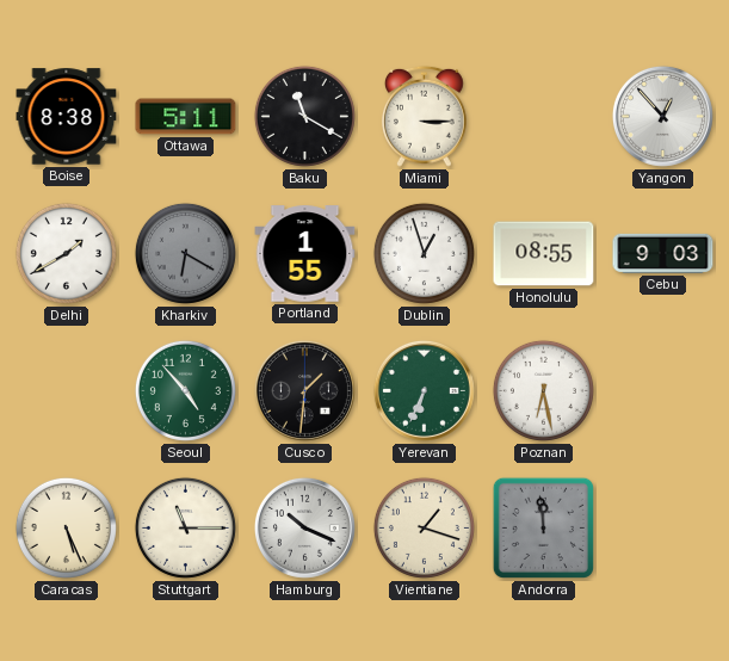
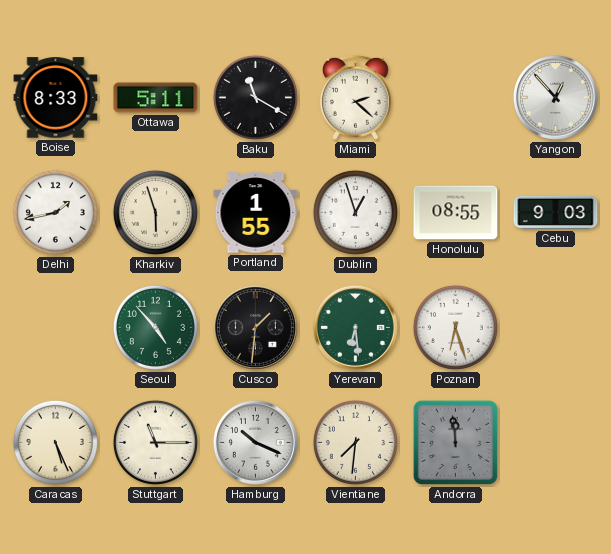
Boise: 8:38 -> 8:33 (56, 98)
Miami: 3:15 -> 2:22 (355, 97)
Delhi: 1:40 -> 1:43 (55, 212)
Kharkiv: 6:20 -> 5:57 (155, 212)
Kharkiv dial: grey -> cream (155, 212)
Yerevan: 6:34 -> 6:29 (355, 327)
Poznan: 6:28 -> 6:27 (455, 327)
Vientiane: 1:18 -> 7:31 (355, 442)
